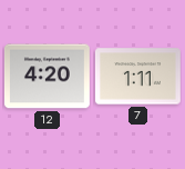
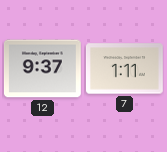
12: 4:20 -> 9:37 (42, 69)
